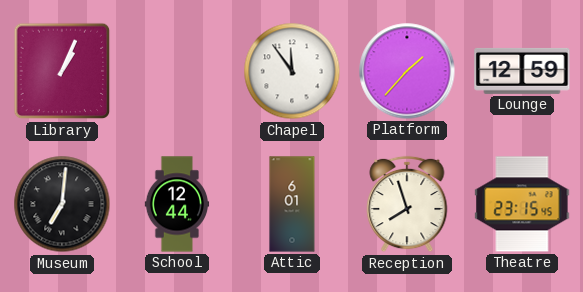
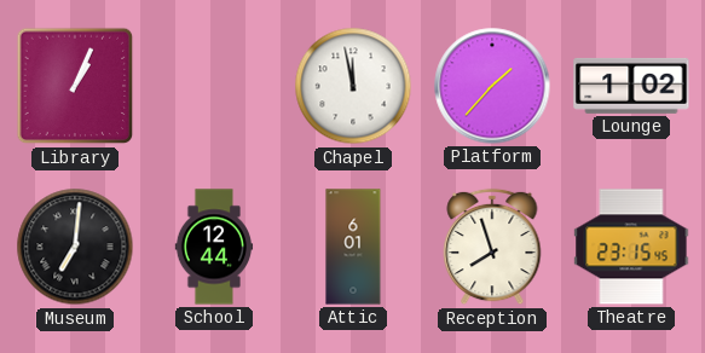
Chapel: 11:54 -> 11:58 (353, 86)
Lounge: 12:59 -> 1:02 (631, 86)
